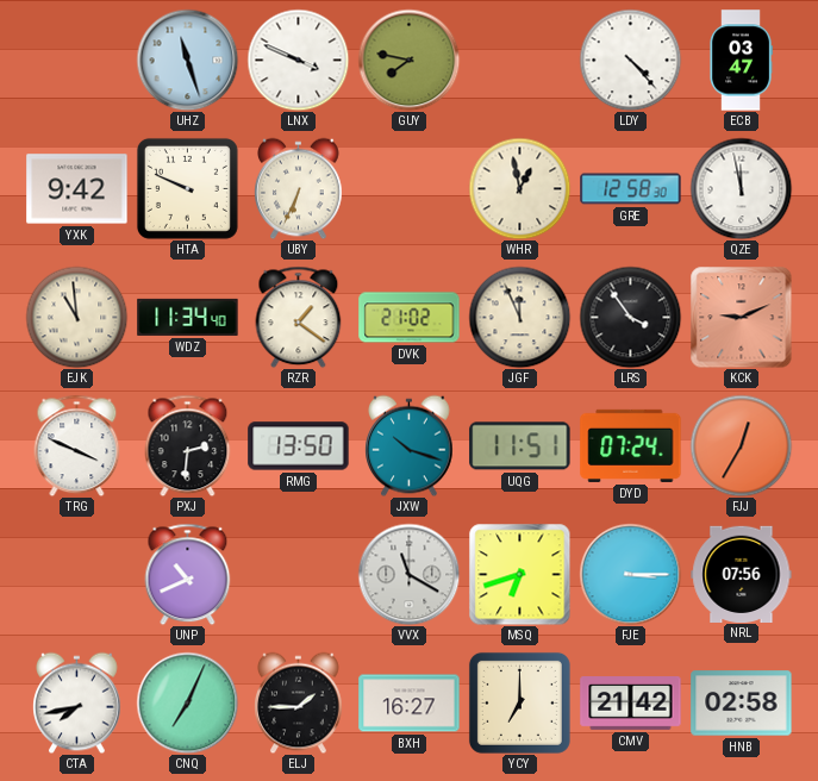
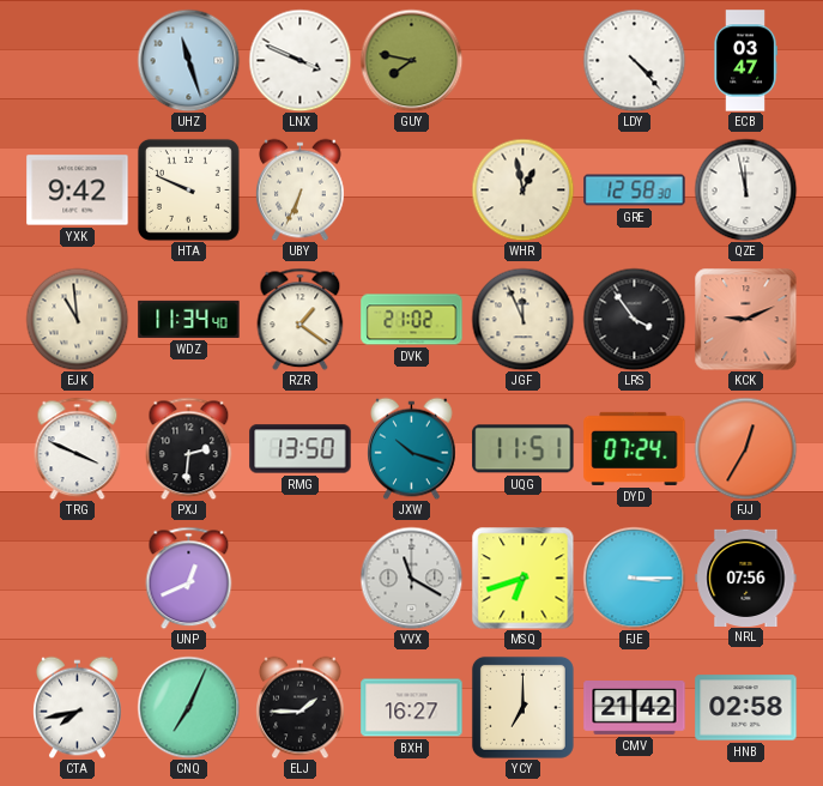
UNP: 10:41 -> 12:41 (189, 578)
